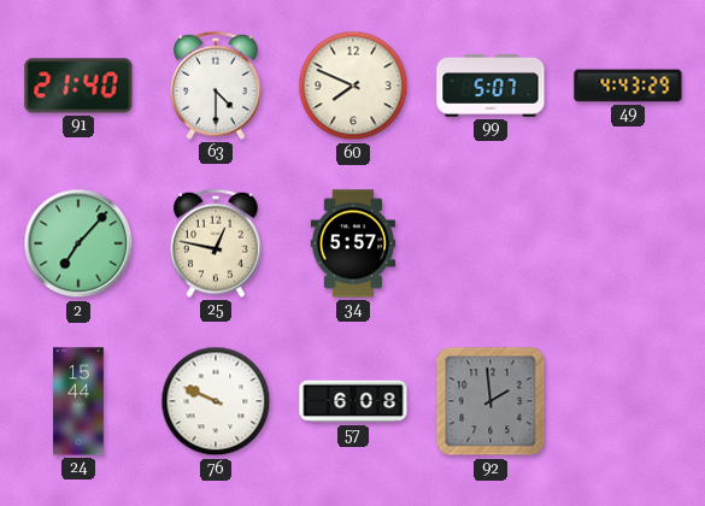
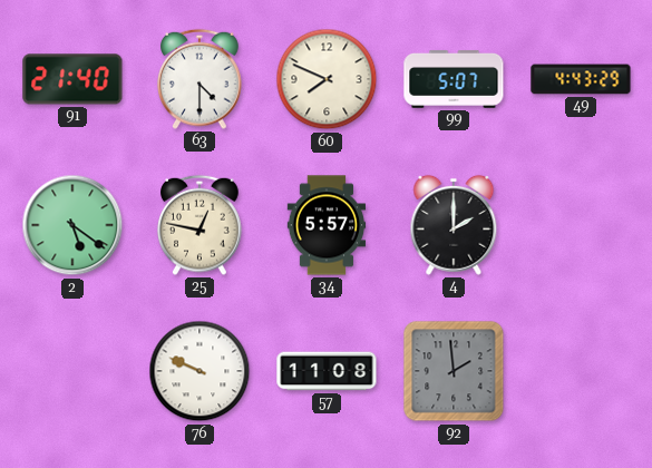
2: 7:07 -> 5:21 (72, 225)
4: none -> 2:00 (454, 225)
24: 15:44 -> none (78, 401)
57: 6:08 -> 11:08 (327, 371)
